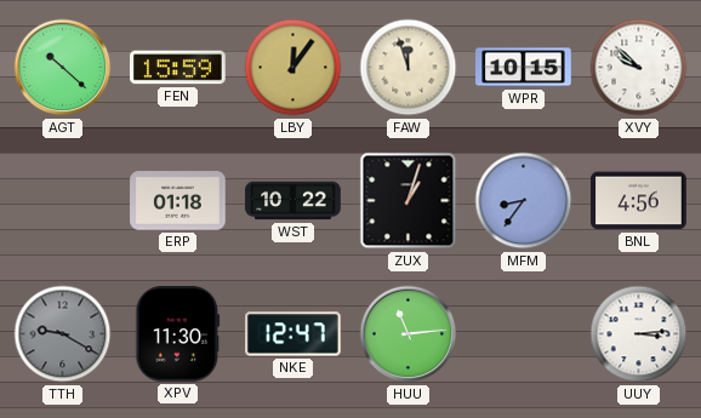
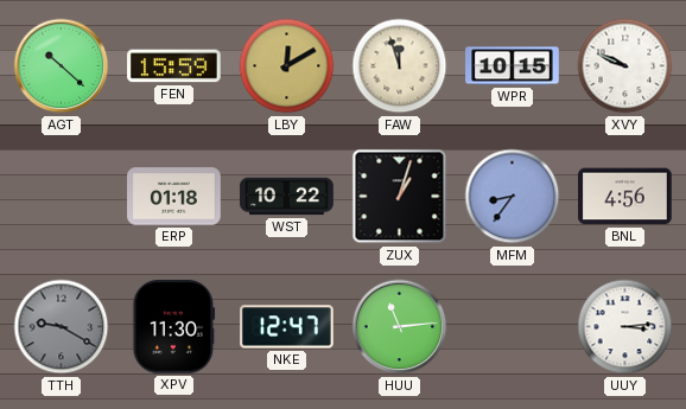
LBY: 12:06 -> 12:10 (287, 66)
XVY: 9:52 -> 9:49 (625, 66)
